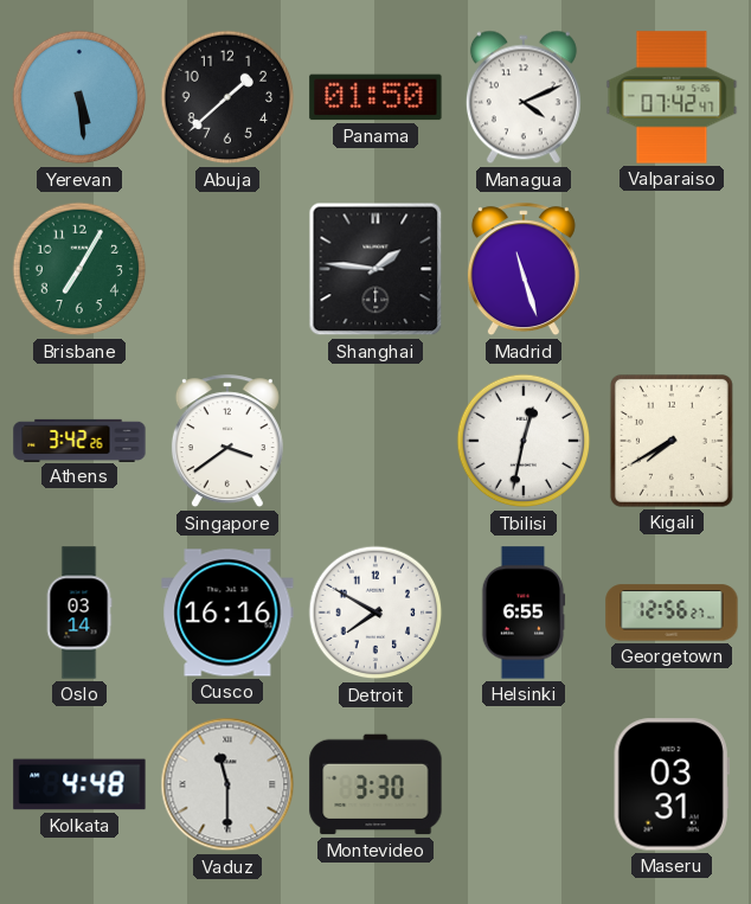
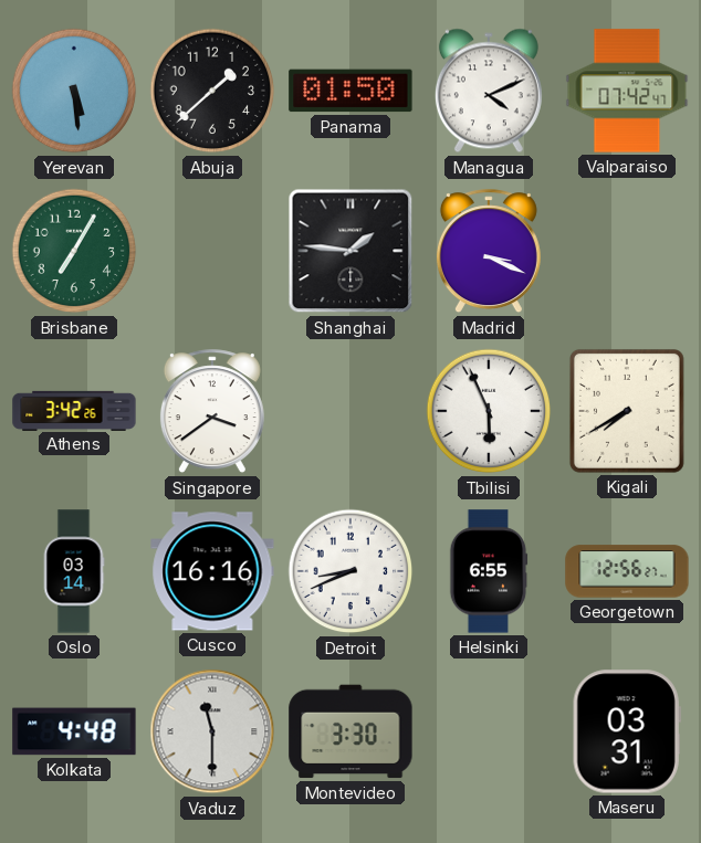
Madrid: 11:27 -> 3:19 (489, 252)
Tbilisi: 12:32 -> 5:56 (489, 411)
Detroit: 7:50 -> 8:41 (350, 571)
